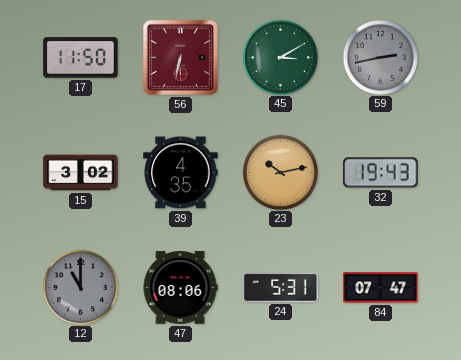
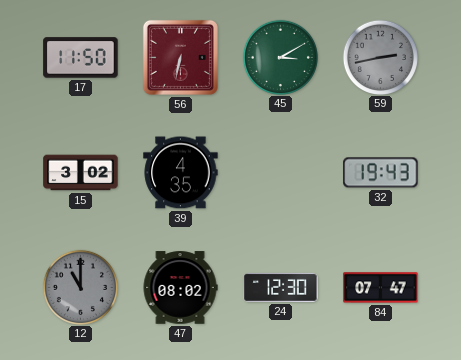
23: 10:13 -> none (280, 172)
47: 08:06 -> 08:02 (180, 288)
24: 5:31 -> 12:30 (281, 287)
